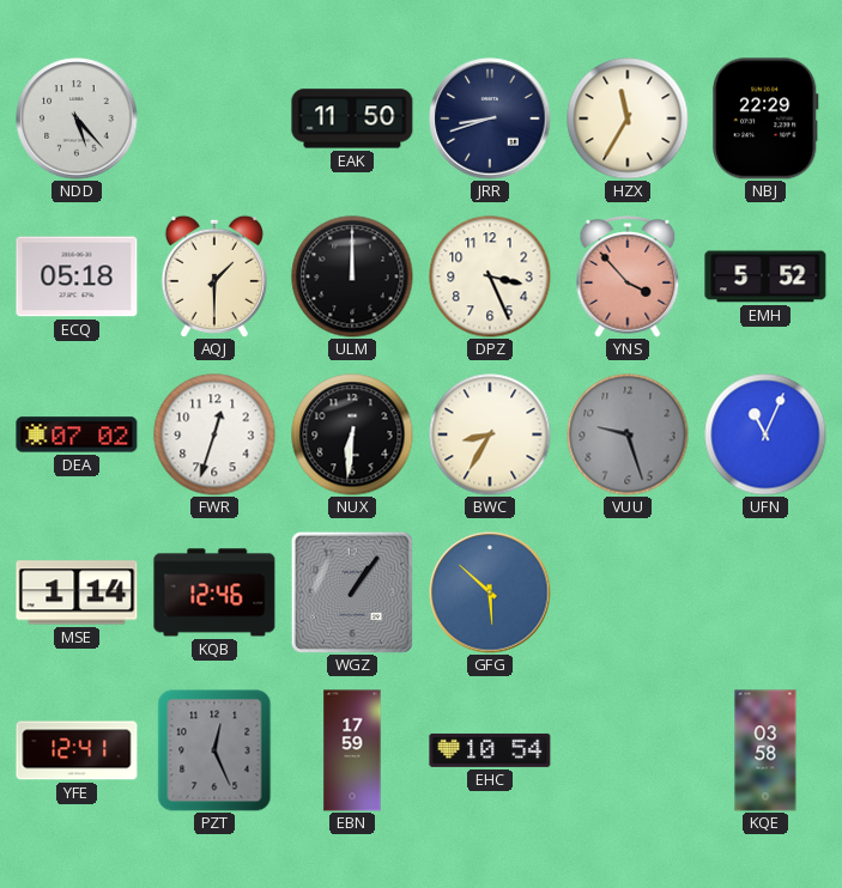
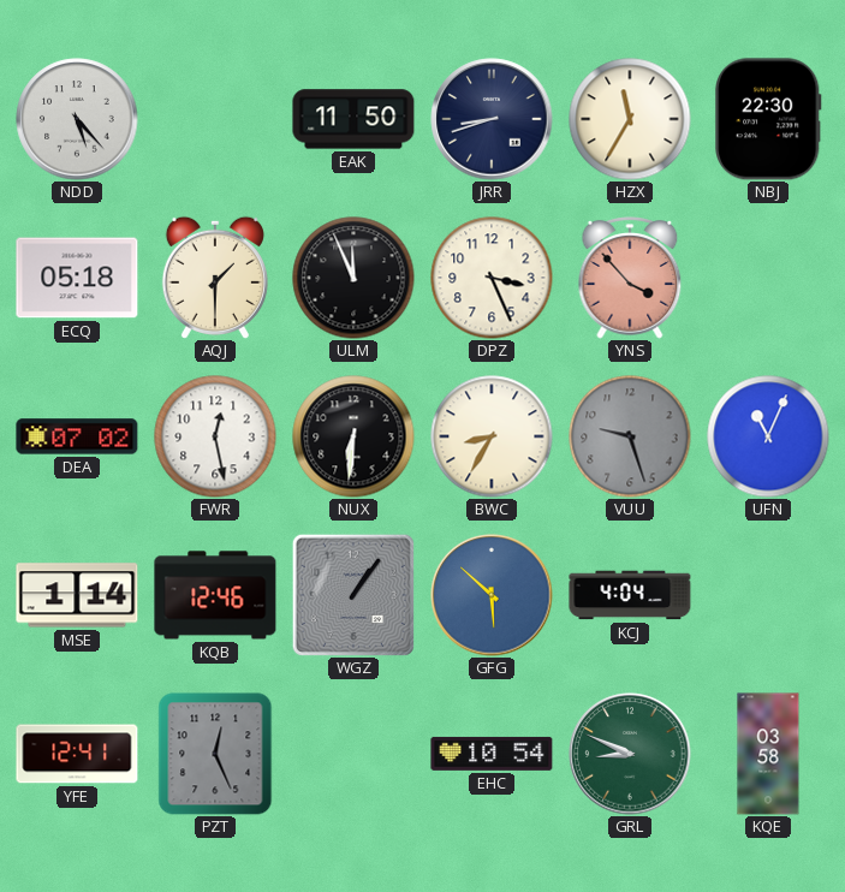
NBJ: 22:29 -> 22:30 (769, 119)
ULM: 12:00 -> 11:56 (353, 278)
EMH: 5:52 -> none (765, 276)
FWR: 12:33 -> 12:28 (215, 436)
KCJ: none -> 4:04 (630, 595)
EBN: 17:59 -> none (352, 750)
GRL: none -> 8:49 (630, 754)
